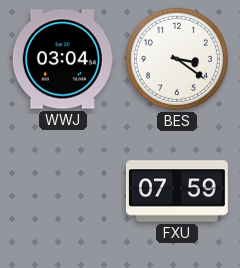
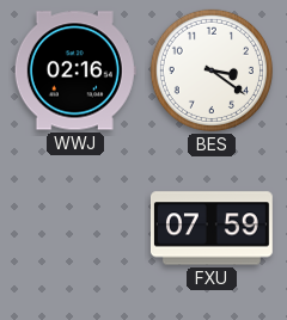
WWJ: 03:04 -> 02:16 (75, 70)
